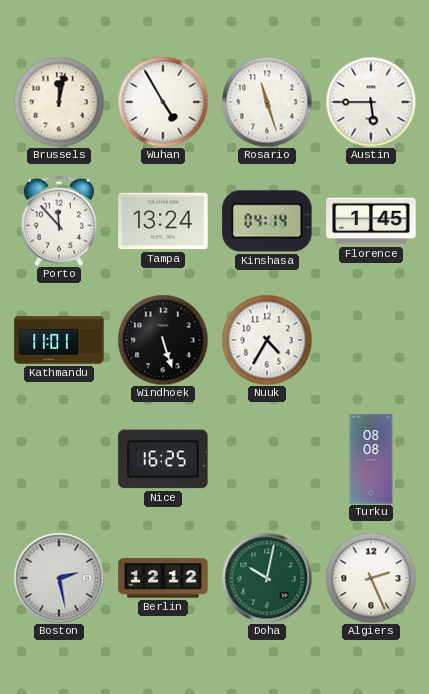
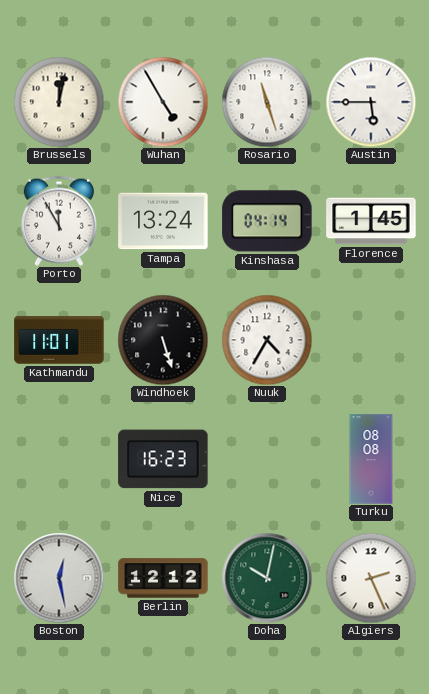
Porto: 11:53 -> 11:55 (59, 221)
Nice: 16:25 -> 16:23 (163, 459)
Boston: 2:28 -> 12:28 (59, 578)
